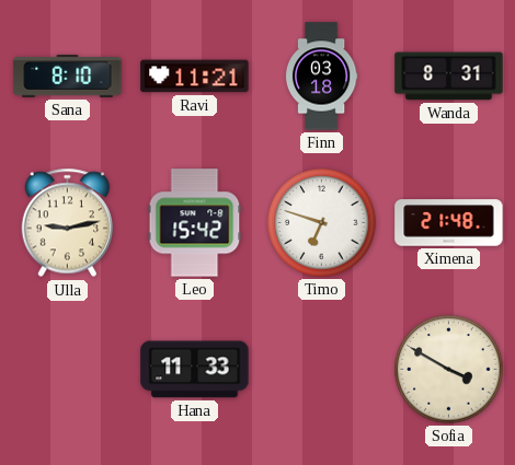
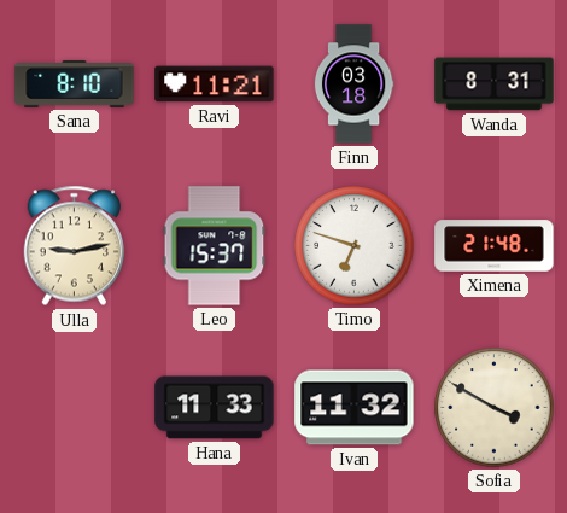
Leo: 15:42 -> 15:37 (215, 246)
Ivan: none -> 11:32 (355, 408)
